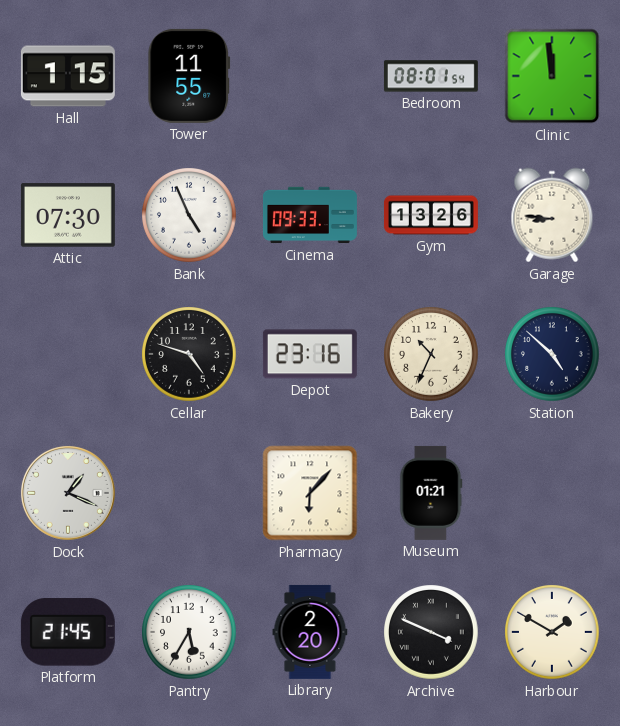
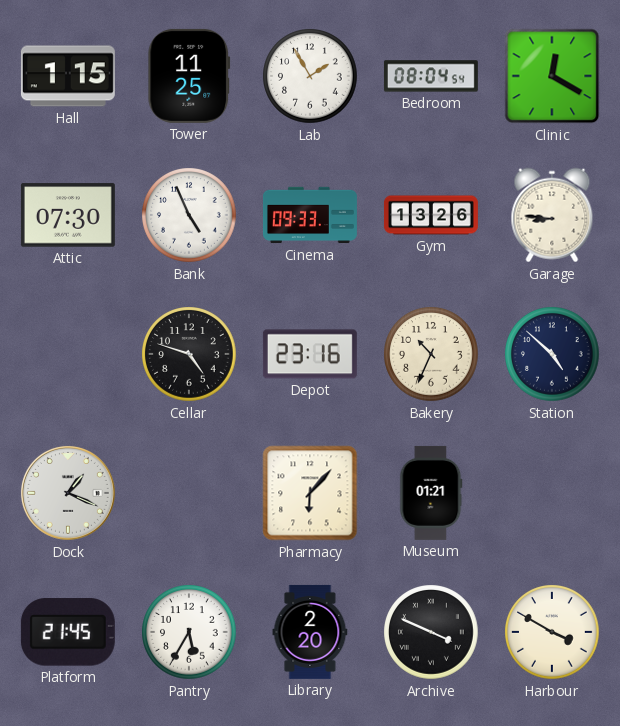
Tower: 11:55 -> 11:25 (189, 76)
Lab: none -> 1:55 (310, 76)
Bedroom: 08:01 -> 08:04 (431, 76)
Clinic: 11:59 -> 12:20 (552, 76)
Harbour: 1:50 -> 3:50 (552, 632)
